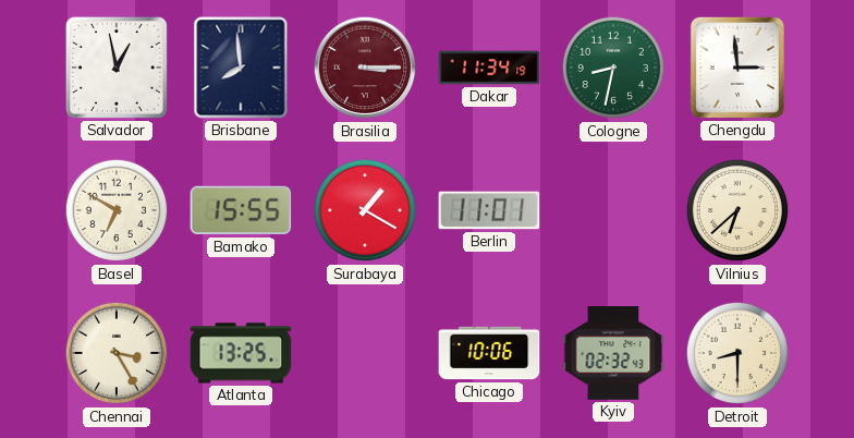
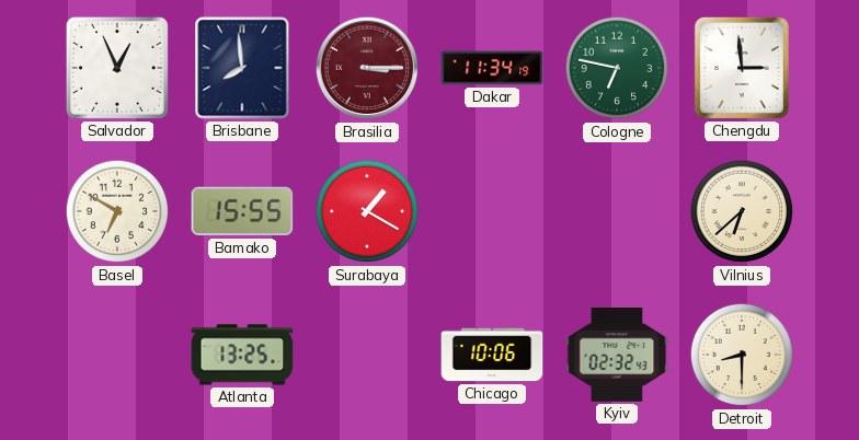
Salvador: 12:58 -> 12:56 (117, 68)
Cologne: 8:32 -> 6:47 (617, 68)
Berlin: 11:01 -> none (489, 210)
Chennai: 3:25 -> none (117, 353)
